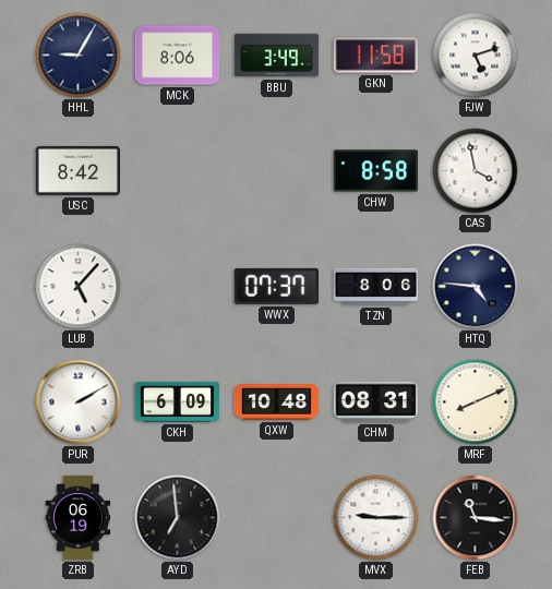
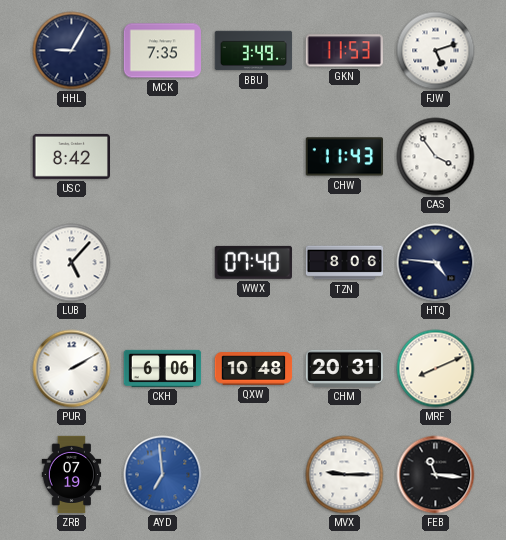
MCK: 8:06 -> 7:35 (162, 51)
GKN: 11:58 -> 11:53 (344, 51)
CHW: 8:58 -> 11:43 (345, 157)
CAS: 3:58 -> 3:54 (436, 157)
WWX: 07:37 -> 07:40 (253, 262)
CKH: 6:09 -> 6:06 (163, 368)
CHM: 08:31 -> 20:31 (344, 368)
ZRB: 06:19 -> 07:19 (72, 475)
AYD dial: black -> blue (163, 475)
